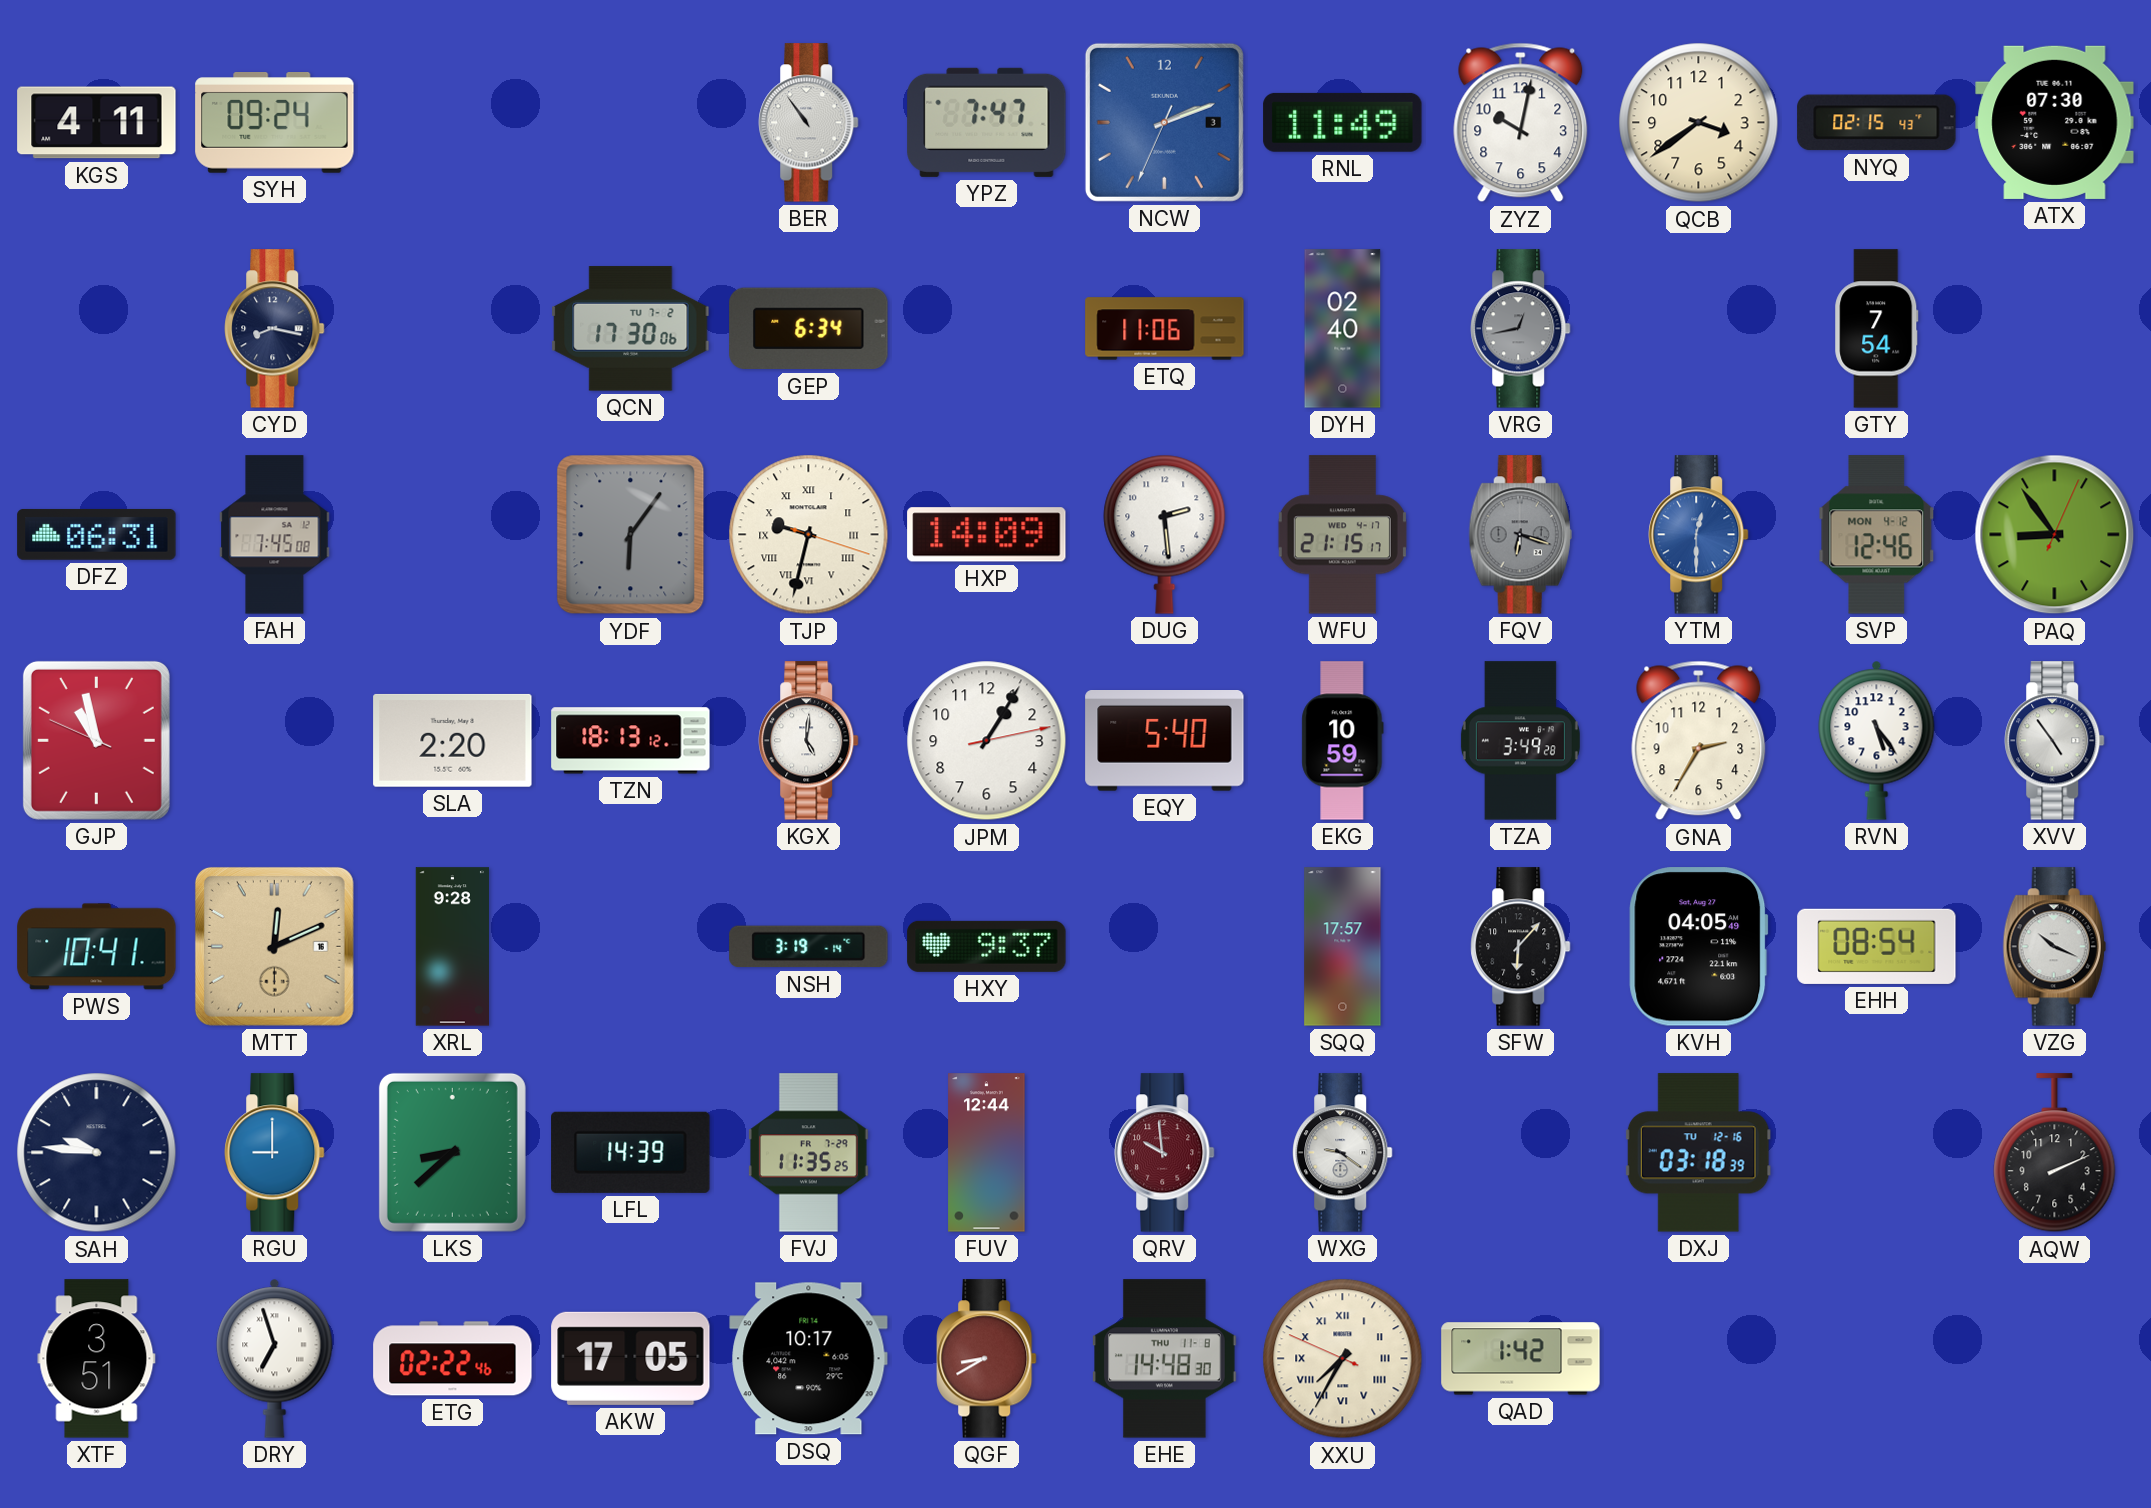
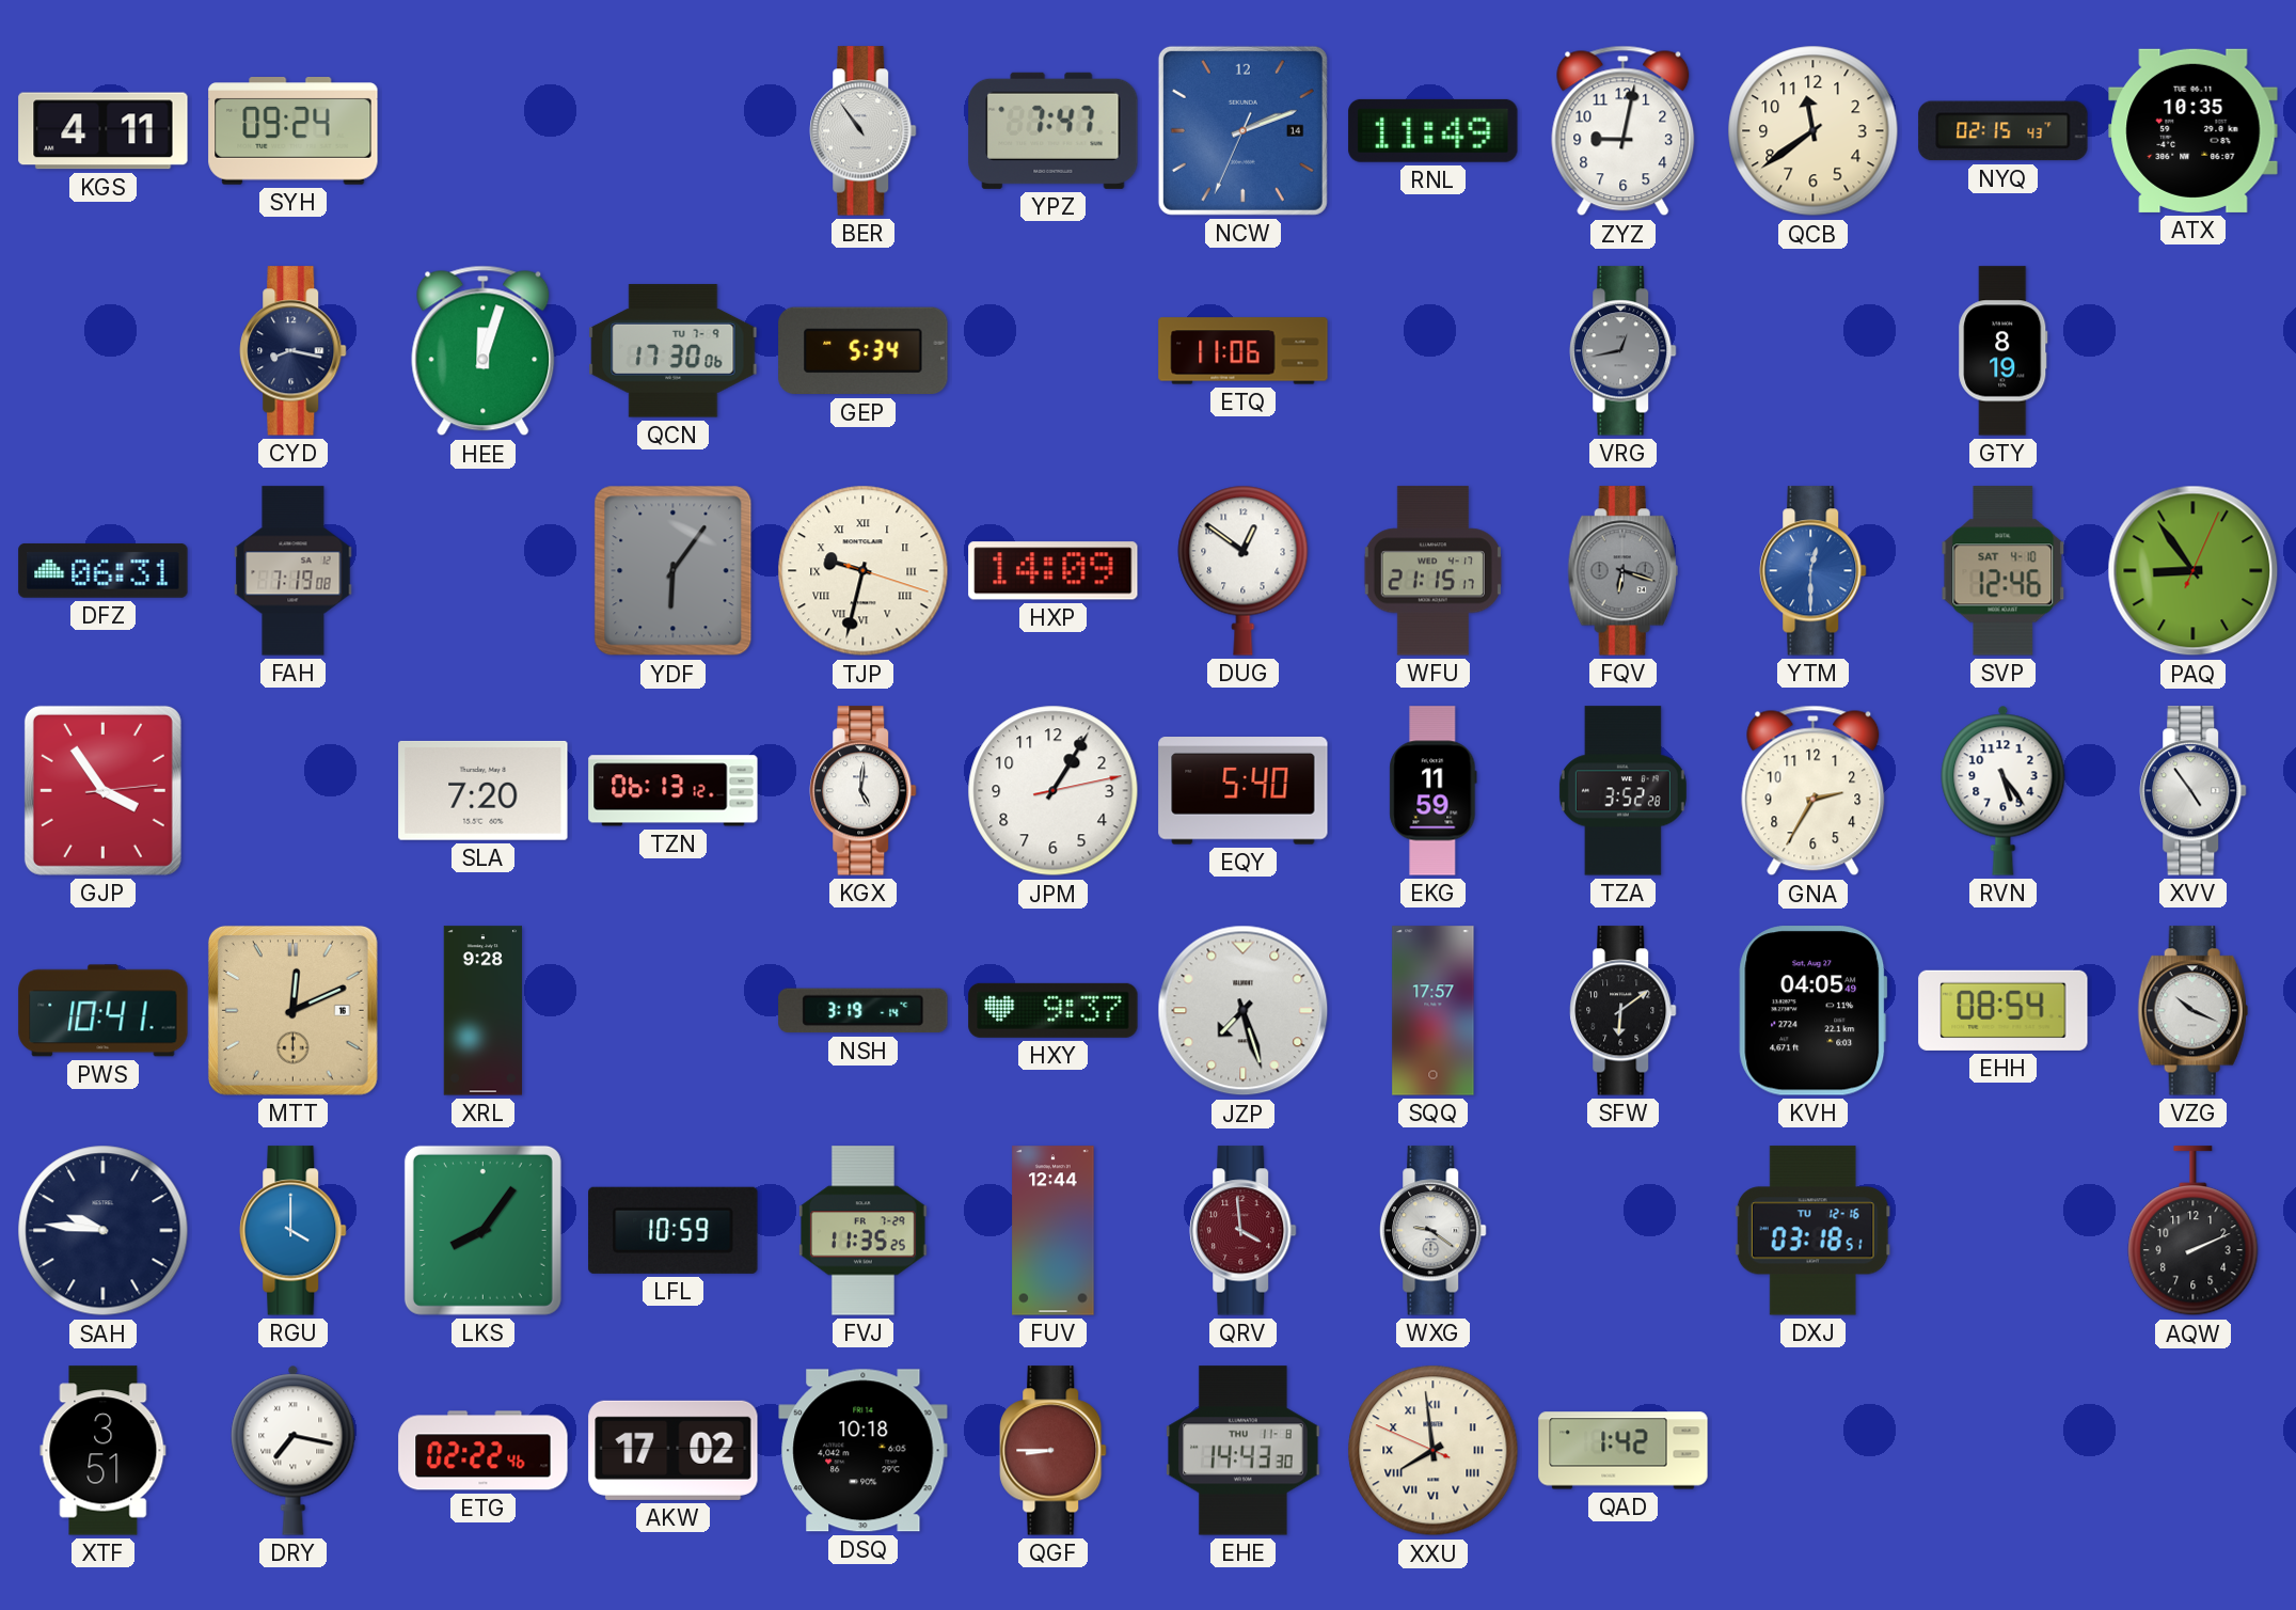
NCW date: 3 -> 14 (1242, 130)
ZYZ: 10:02 -> 9:02 (1624, 131)
QCB: 3:39 -> 11:39 (1814, 131)
ATX: 07:30 -> 10:35 (2194, 130)
HEE: none -> 12:03 (484, 351)
QCN date: TU 7-2 -> TU 7-9 (674, 351)
GEP: 6:34 -> 5:34 (864, 351)
DYH: 02:40 -> none (1343, 329)
GTY: 7:54 -> 8:19 (2004, 351)
FAH: 7:45 -> 7:19 (294, 571)
DUG: 2:29 -> 12:51 (1244, 570)
SVP date: MON 4-12 -> SAT 4-10 (2004, 571)
GJP: 10:57 -> 3:54 (102, 790)
SLA: 2:20 -> 7:20 (484, 790)
TZN: 18:13 -> 06:13 (674, 791)
EKG: 10:59 -> 11:59 (1434, 791)
TZA: 3:49 -> 3:52 (1622, 791)
JZP: none -> 7:27 (1244, 1011)
SFW: 6:07 -> 6:09 (1624, 1011)
RGU: 9:00 -> 4:00 (294, 1231)
LKS: 8:38 -> 8:06 (482, 1230)
LFL: 14:39 -> 10:59 (674, 1230)
QRV: 9:59 -> 3:59 (1244, 1231)
DXJ: 03:18:39 -> 03:18:51 (1812, 1231)
DRY: 6:57 -> 7:17 (294, 1450)
AKW: 17:05 -> 17:02 (674, 1450)
DSQ: 10:17 -> 10:18 (864, 1451)
QGF: 8:40 -> 8:45 (1054, 1451)
EHE: 14:48 -> 14:43 (1244, 1451)
XXU: 7:34 -> 7:58 (1434, 1451)
